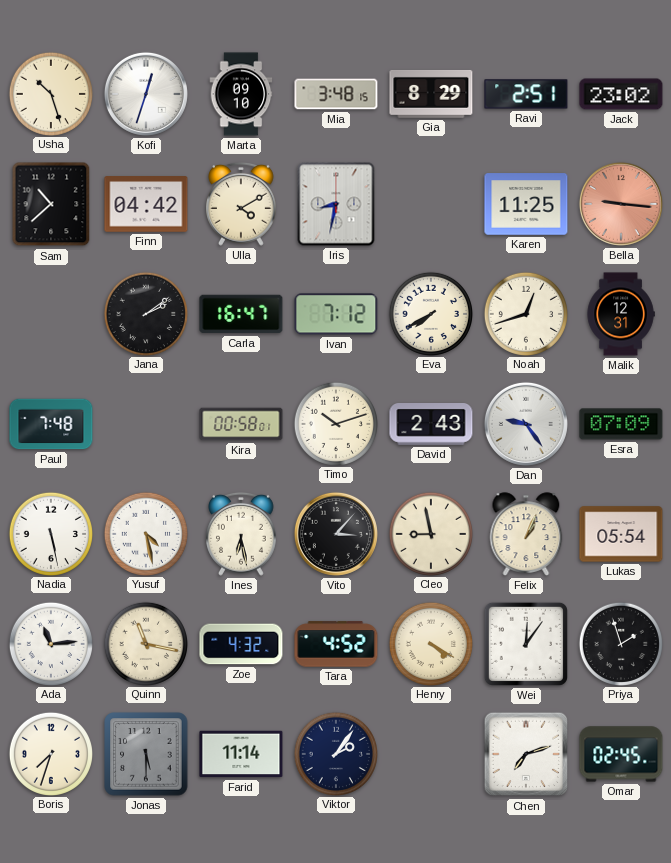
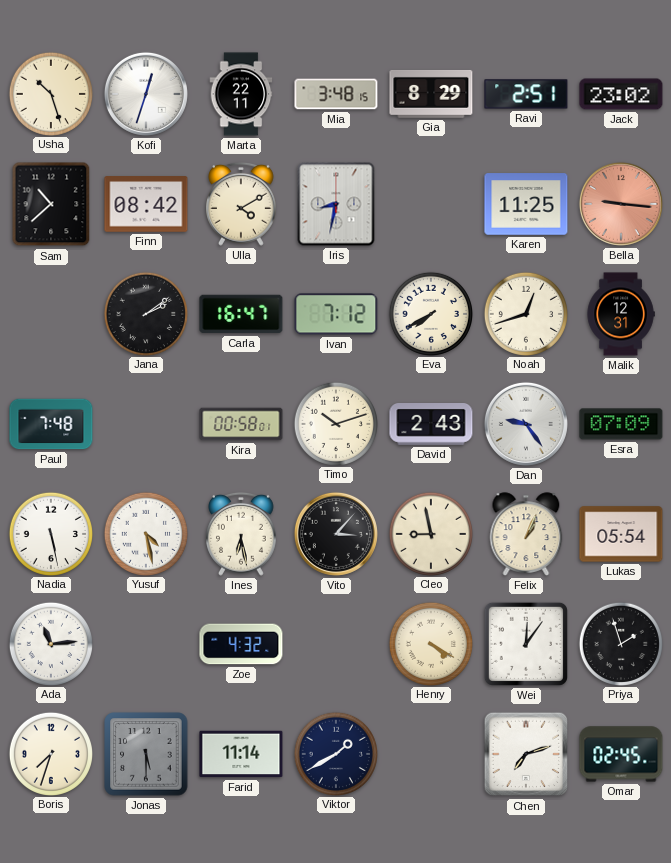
Marta: 09:10 -> 22:11 (241, 94)
Finn: 04:42 -> 08:42 (146, 204)
Quinn: 11:17 -> none (145, 643)
Tara: 4:52 -> none (336, 644)
Viktor: 2:06 -> 1:40 (335, 753)
